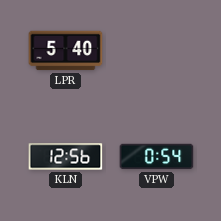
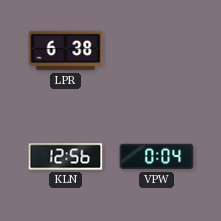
LPR: 5:40 -> 6:38 (66, 51)
VPW: 0:54 -> 0:04 (157, 157)
